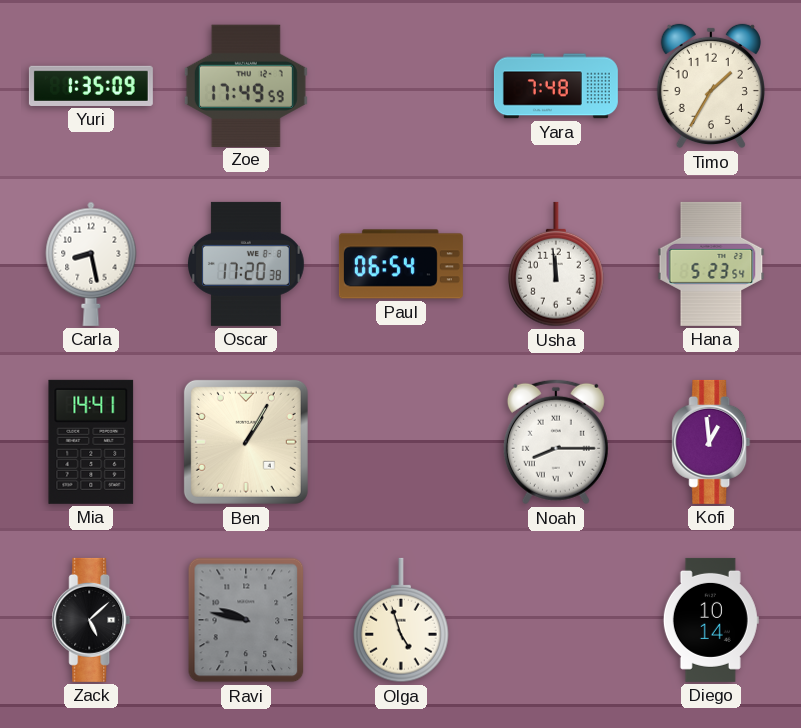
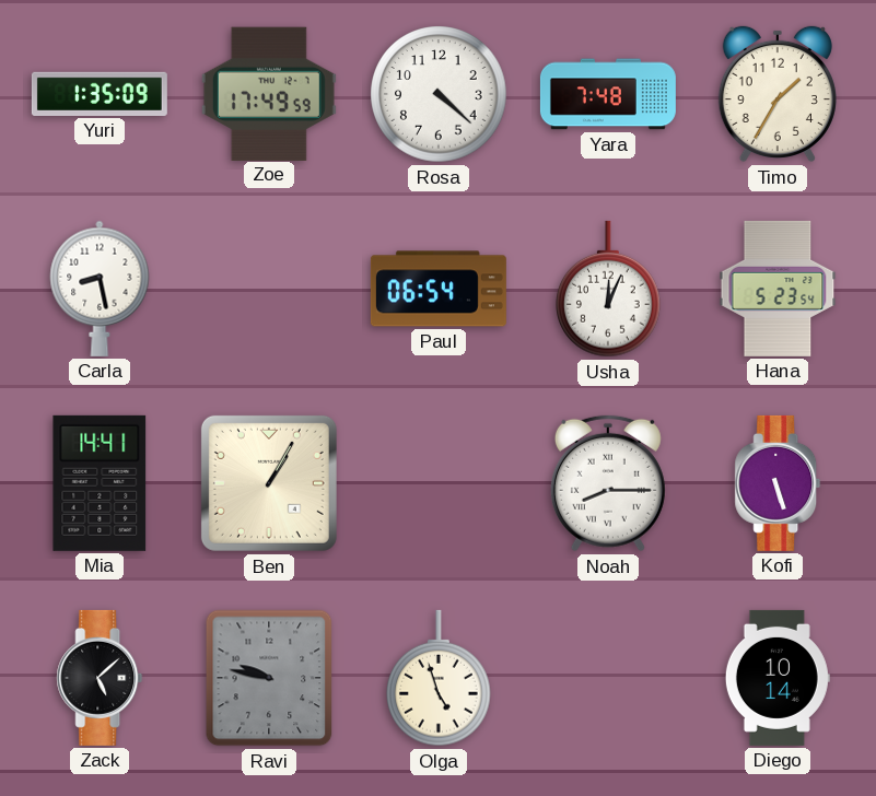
Rosa: none -> 4:22 (439, 94)
Oscar: 17:20 -> none (247, 264)
Usha: 11:59 -> 12:04 (609, 289)
Kofi: 12:59 -> 5:27 (778, 483)
